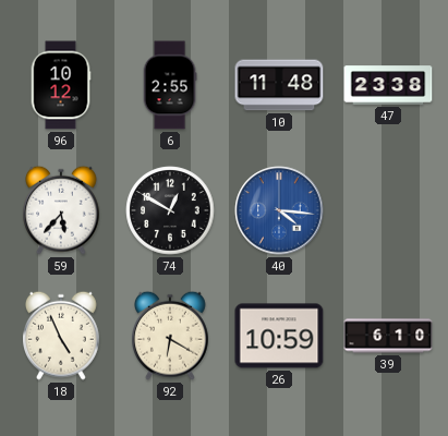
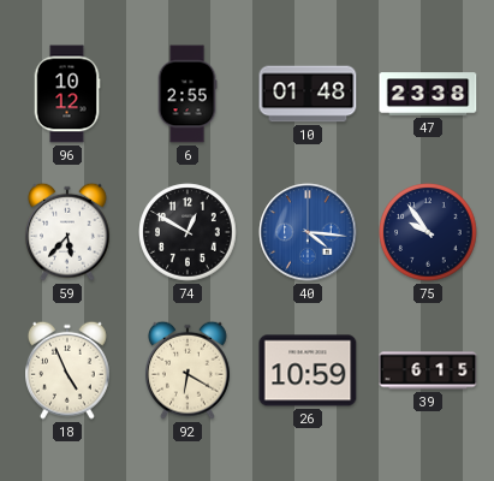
10: 11:48 -> 01:48 (308, 94)
75: none -> 9:54 (428, 232)
39: 6:10 -> 6:15 (428, 370)
